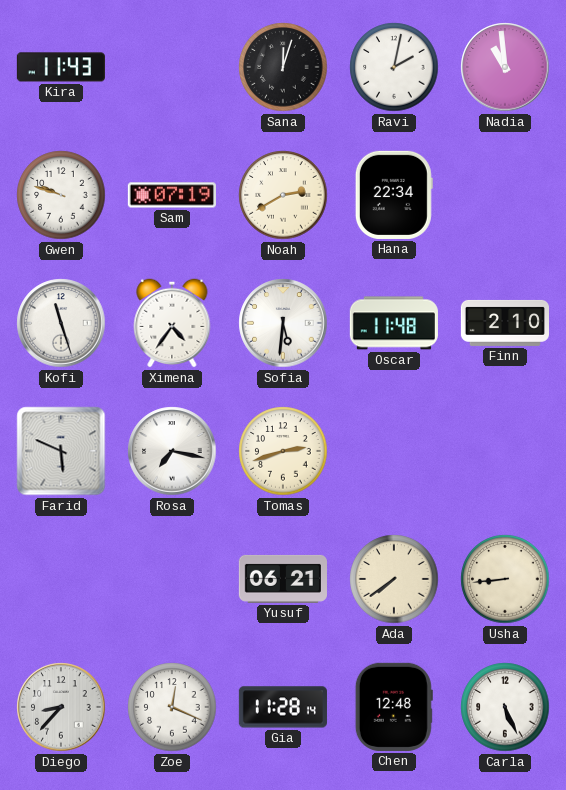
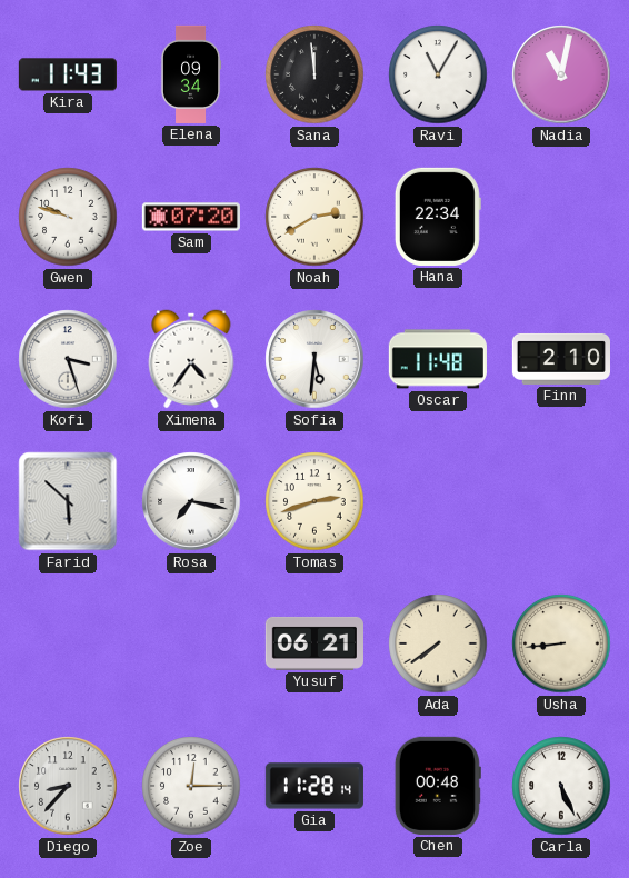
Elena: none -> 09:34 (191, 74)
Sana: 12:03 -> 11:59 (314, 74)
Ravi: 2:02 -> 11:05 (438, 74)
Nadia: 10:59 -> 11:02 (561, 74)
Sam: 07:19 -> 07:20 (191, 217)
Kofi: 11:27 -> 3:27 (68, 359)
Farid: 5:49 -> 5:52 (68, 501)
Zoe: 12:19 -> 12:15 (191, 786)
Chen: 12:48 -> 00:48 (438, 786)
